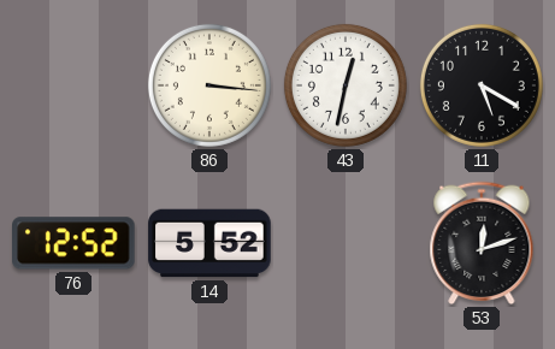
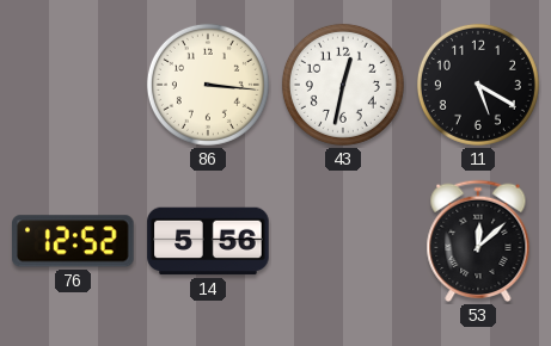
14: 5:52 -> 5:56 (208, 241)
53: 12:12 -> 12:08 (478, 241)
